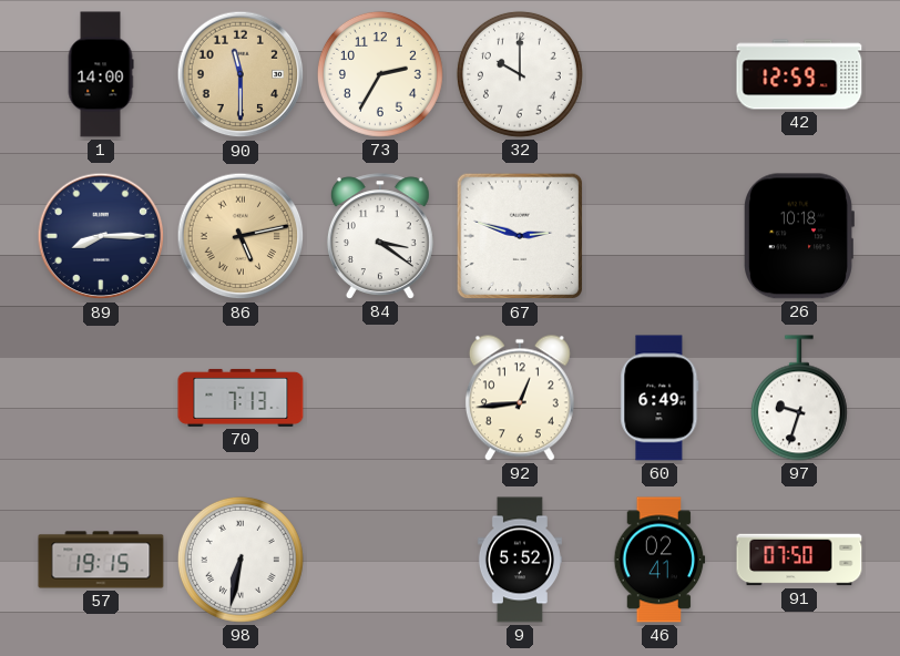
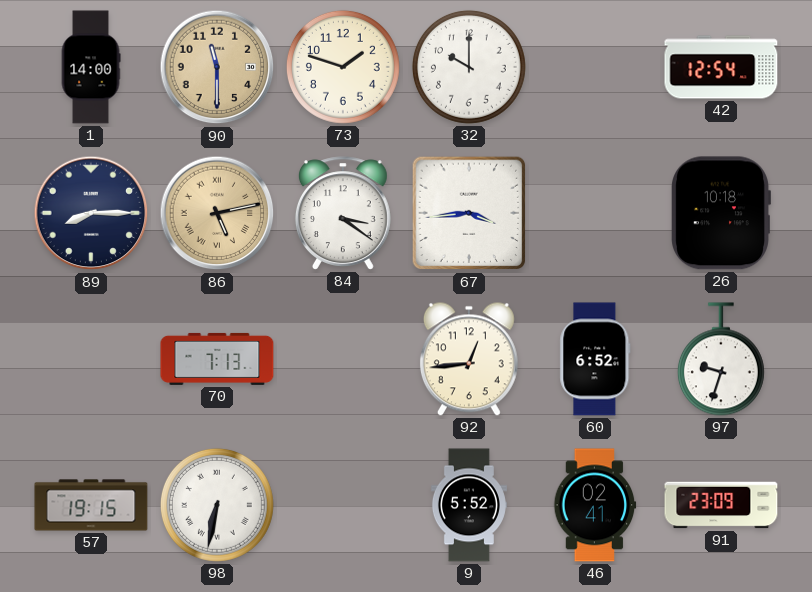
73: 2:35 -> 1:48 (343, 67)
42: 12:59 -> 12:54 (721, 67)
67: 2:48 -> 3:44 (469, 213)
60: 6:49 -> 6:52 (595, 359)
91: 07:50 -> 23:09 (721, 505)
